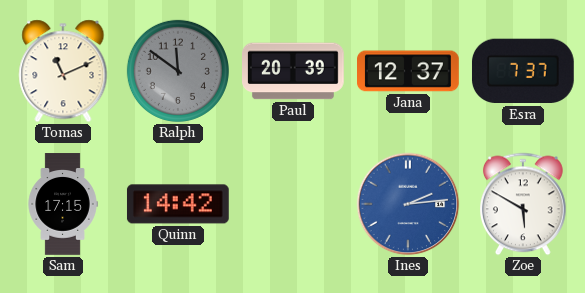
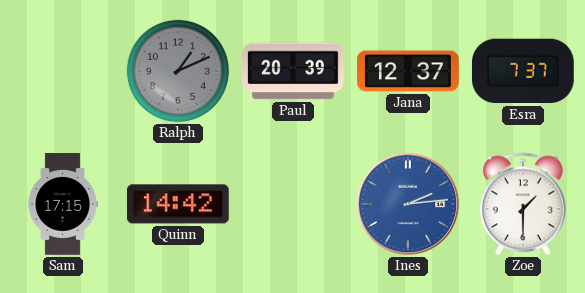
Tomas: 11:11 -> none (63, 71)
Ralph: 11:51 -> 1:11 (178, 71)
Zoe: 5:50 -> 1:30 (524, 204)
